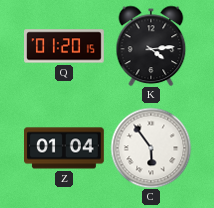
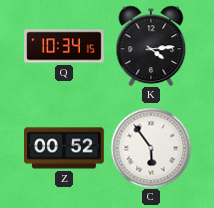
Q: 01:20 -> 10:34 (64, 46)
Z: 01:04 -> 00:52 (65, 148)
